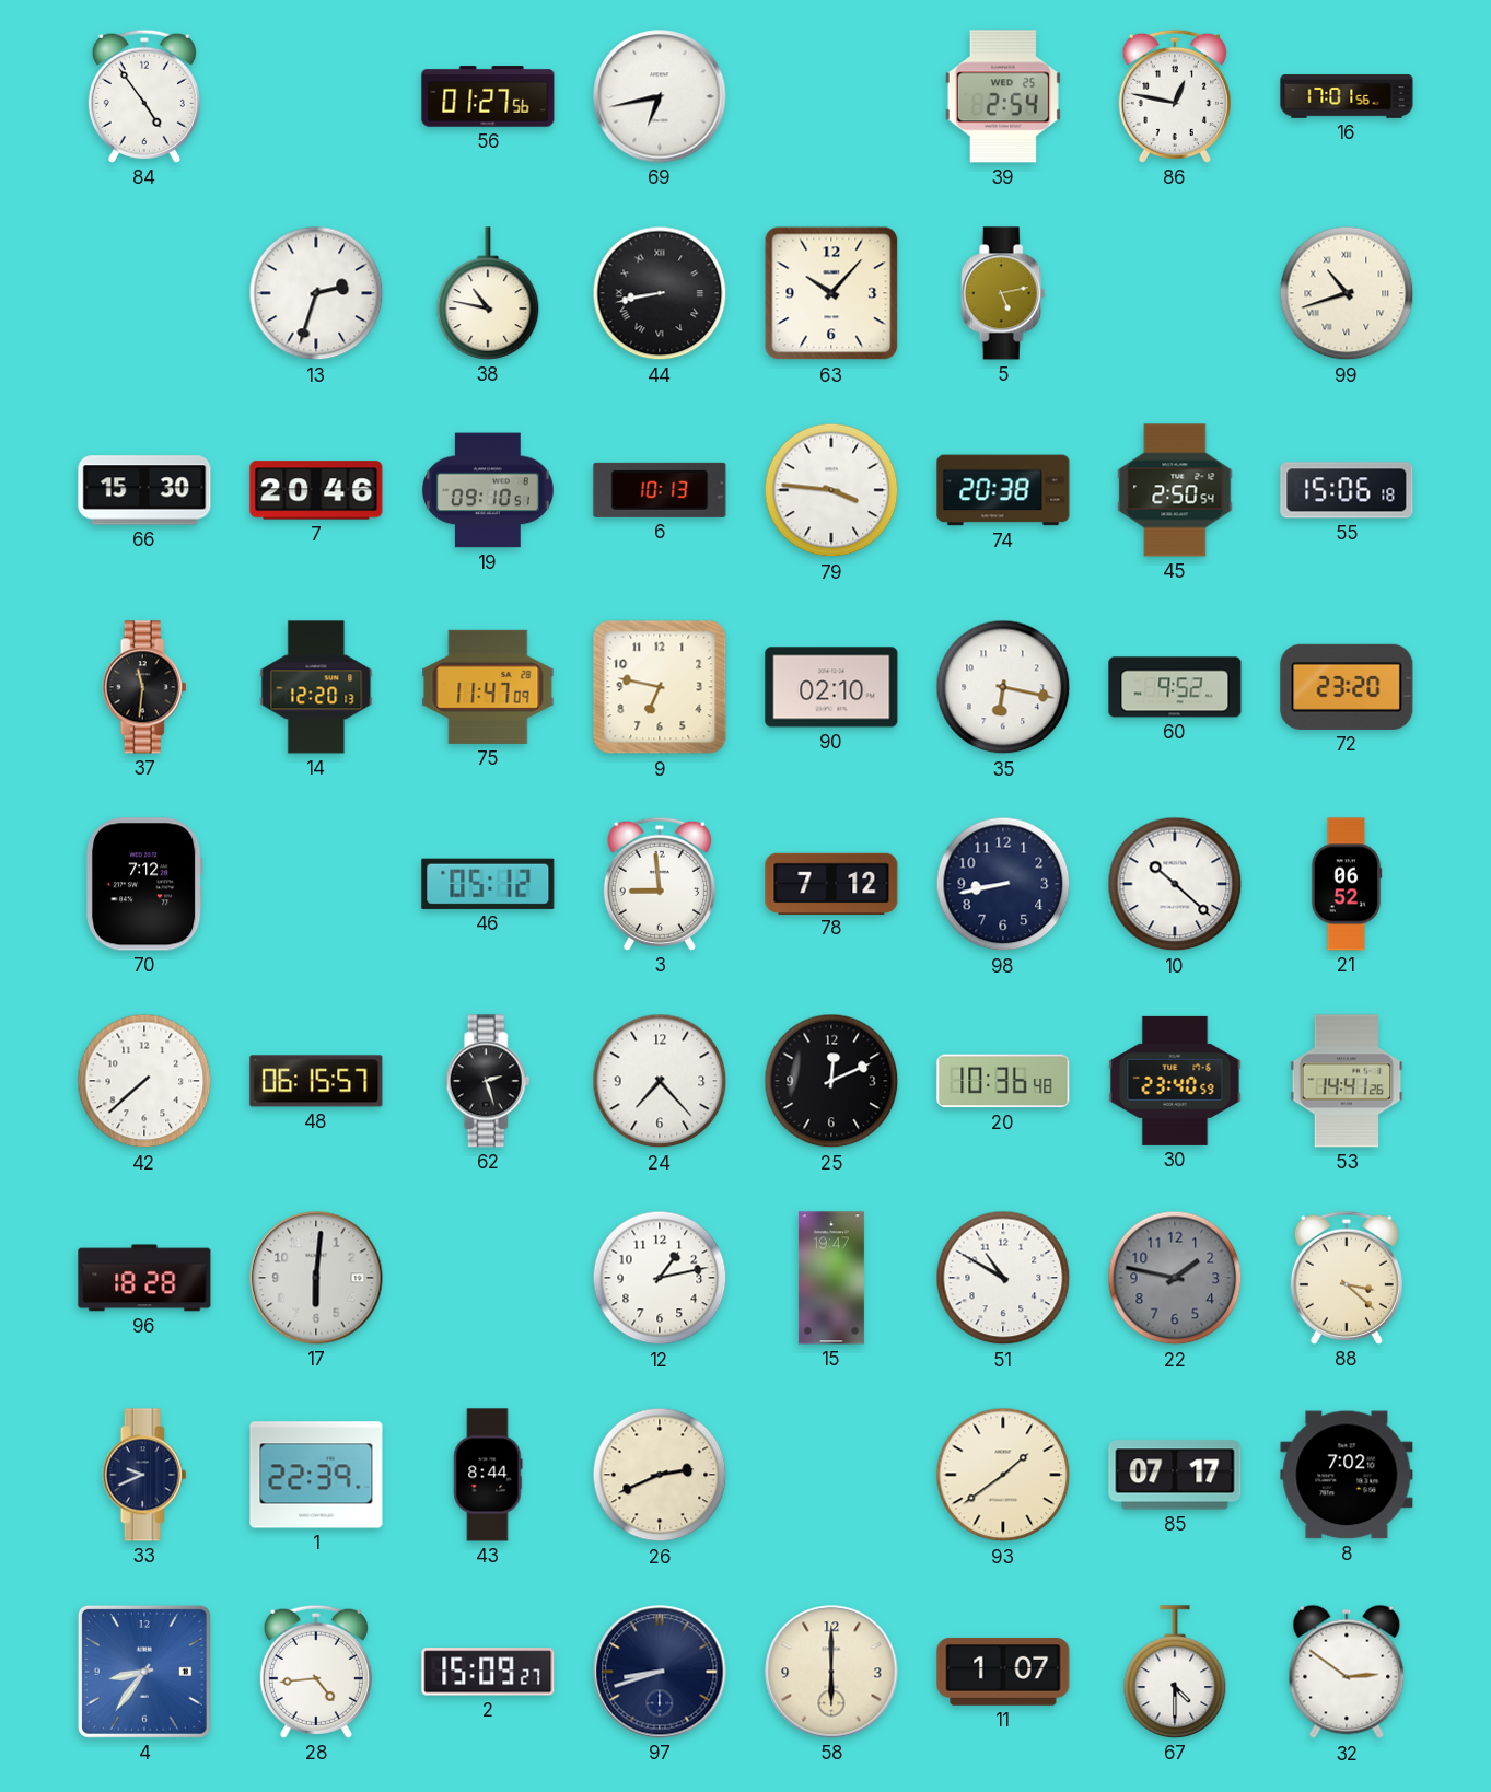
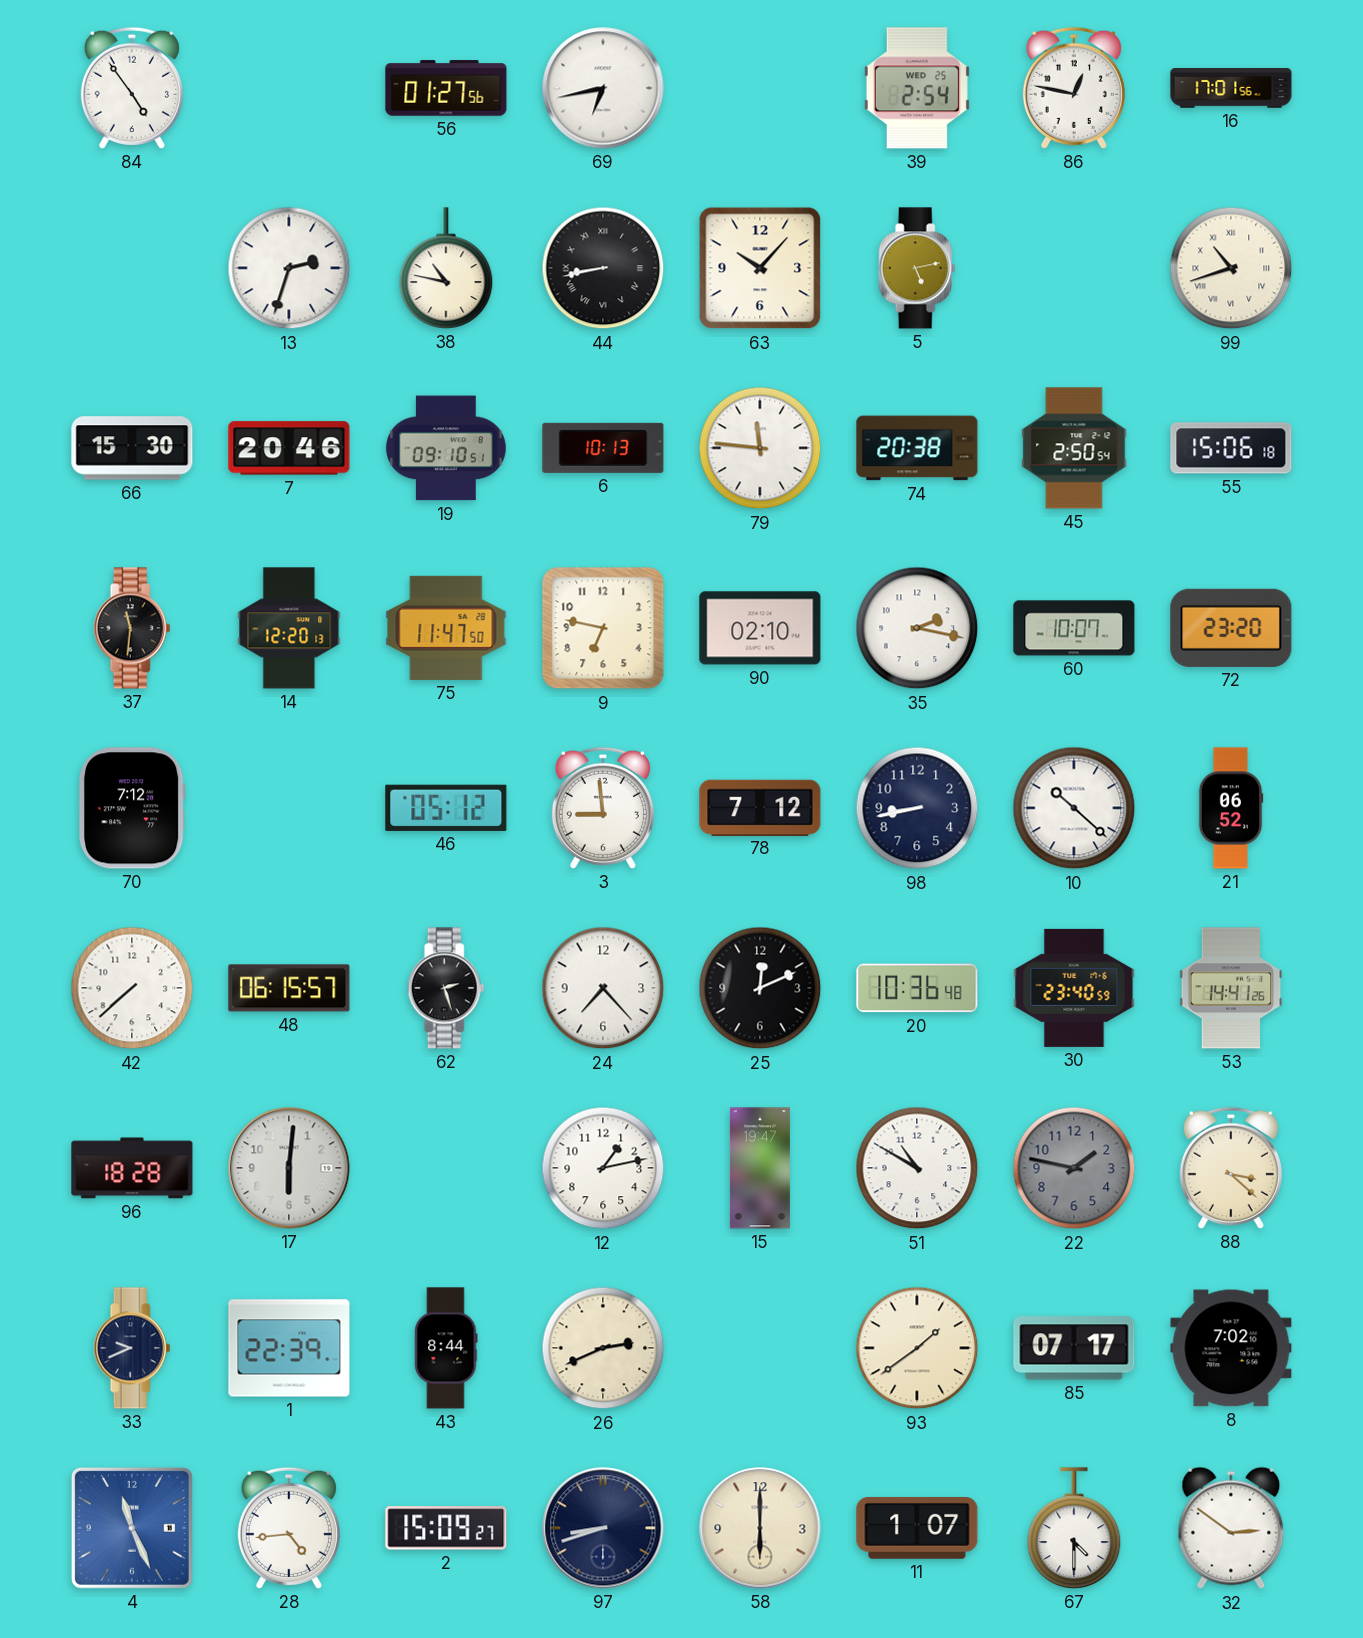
79: 3:46 -> 11:46 (760, 448)
75: 11:47:09 -> 11:47:50 (446, 628)
35: 6:17 -> 2:17 (917, 628)
60: 9:52 -> 10:07 (1074, 628)
4: 8:36 -> 11:26 (132, 1528)
